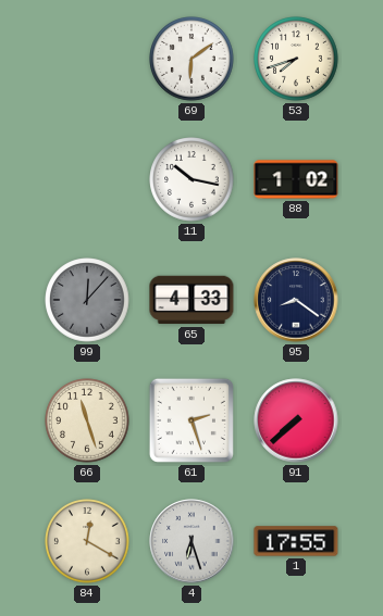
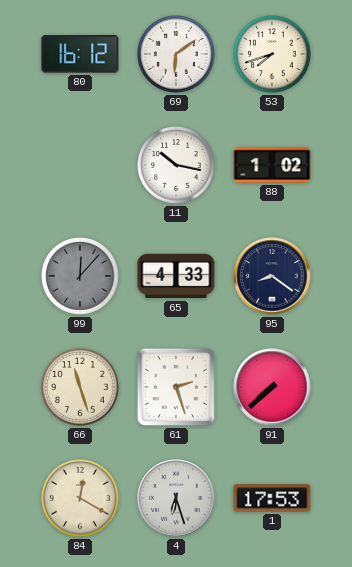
80: none -> 16:12 (80, 54)
1: 17:55 -> 17:53 (272, 498)
